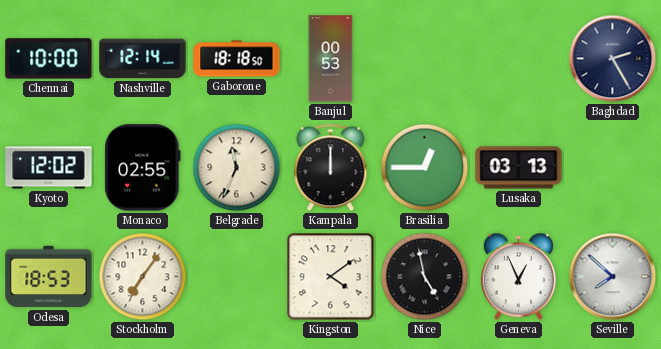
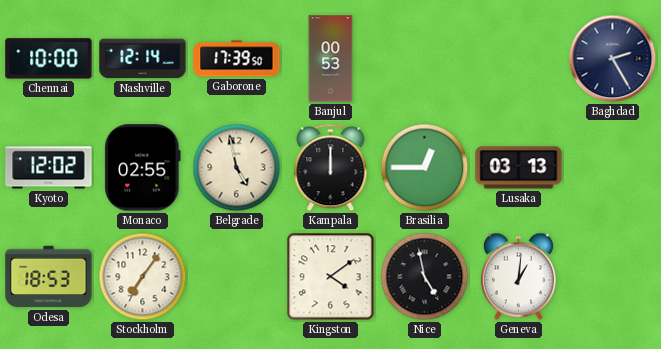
Gaborone: 18:18 -> 17:39 (237, 59)
Belgrade: 11:34 -> 4:58 (237, 168)
Geneva: 12:56 -> 1:01 (518, 277)
Seville: 7:52 -> none (613, 277)
